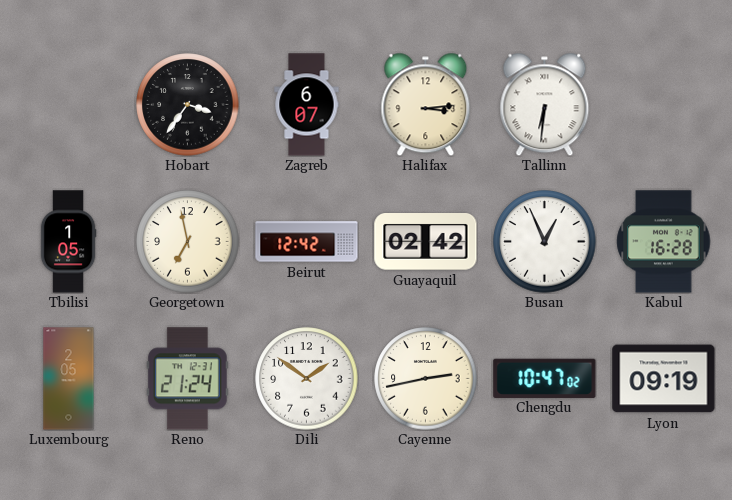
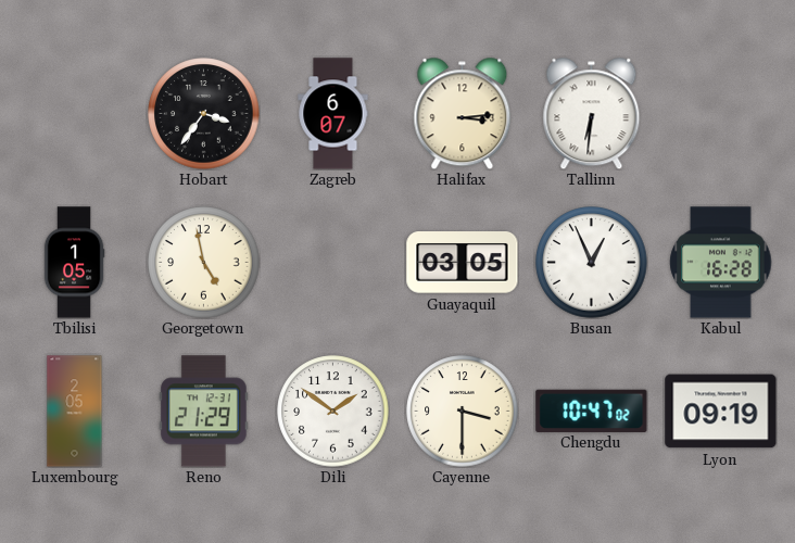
Georgetown: 6:58 -> 4:58 (204, 263)
Beirut: 12:42 -> none (307, 242)
Guayaquil: 02:42 -> 03:05 (463, 263)
Reno: 21:24 -> 21:29 (203, 412)
Cayenne: 2:43 -> 3:30 (463, 412)
